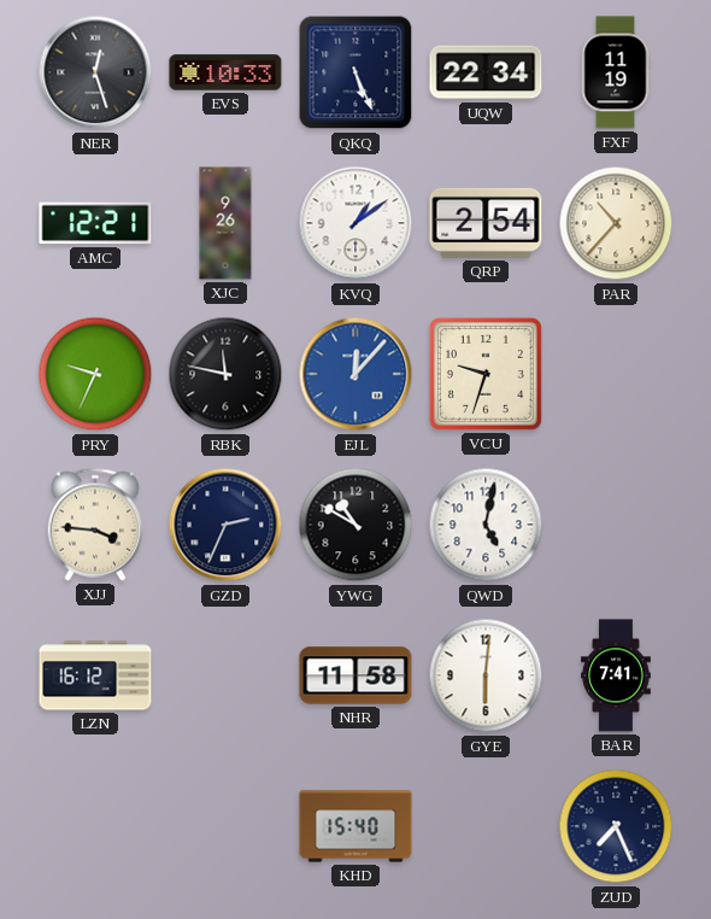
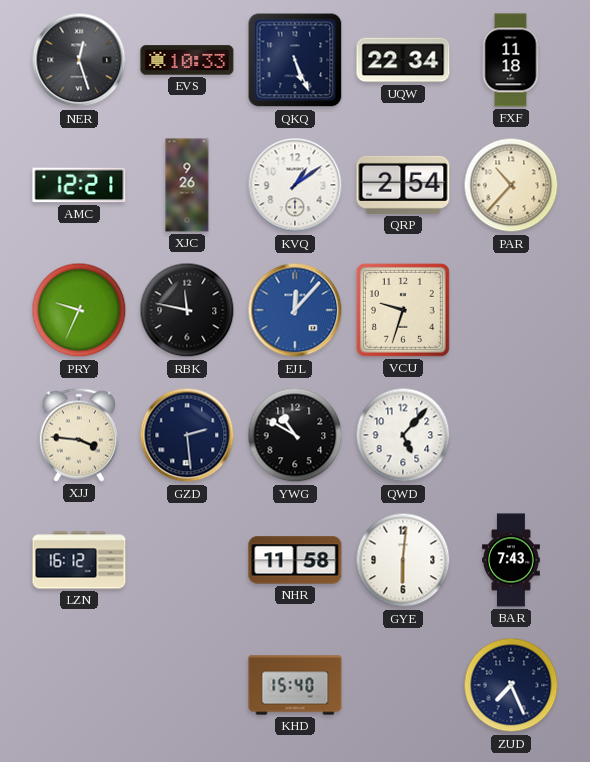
FXF: 11:19 -> 11:18 (511, 60)
GZD: 2:34 -> 2:29 (187, 435)
QWD: 5:02 -> 5:07 (403, 435)
BAR: 7:41 -> 7:43 (512, 560)
